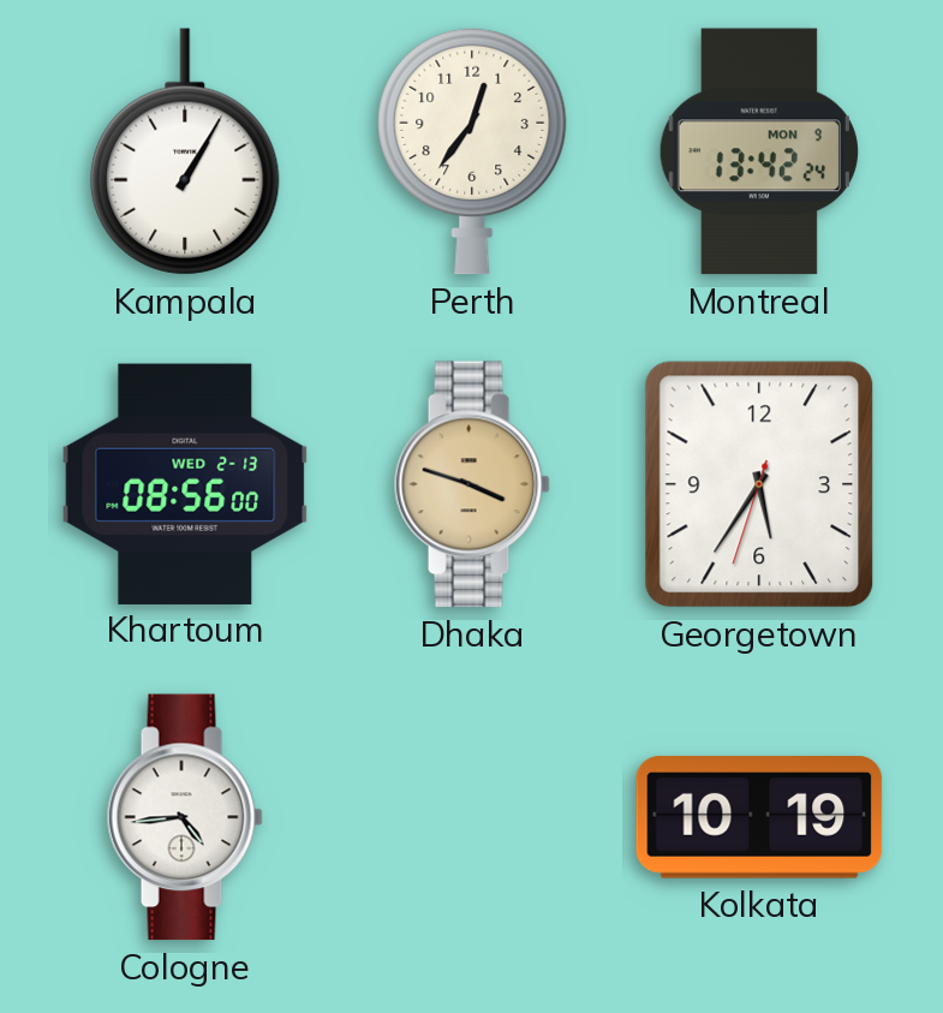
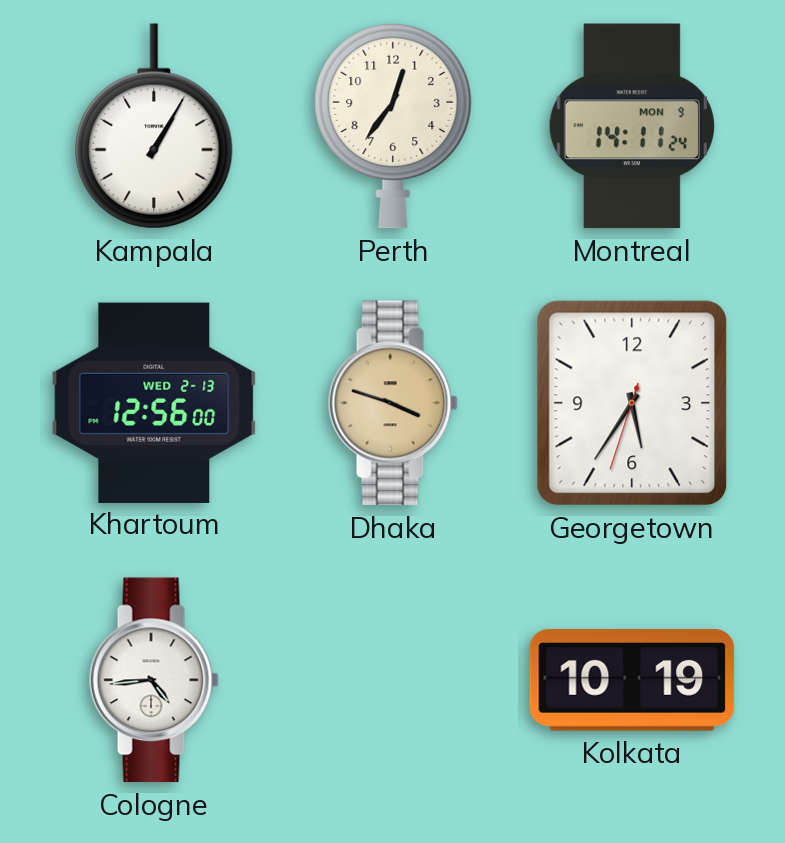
Montreal: 13:42 -> 14:11 (632, 126)
Khartoum: 08:56 -> 12:56 (154, 402)
